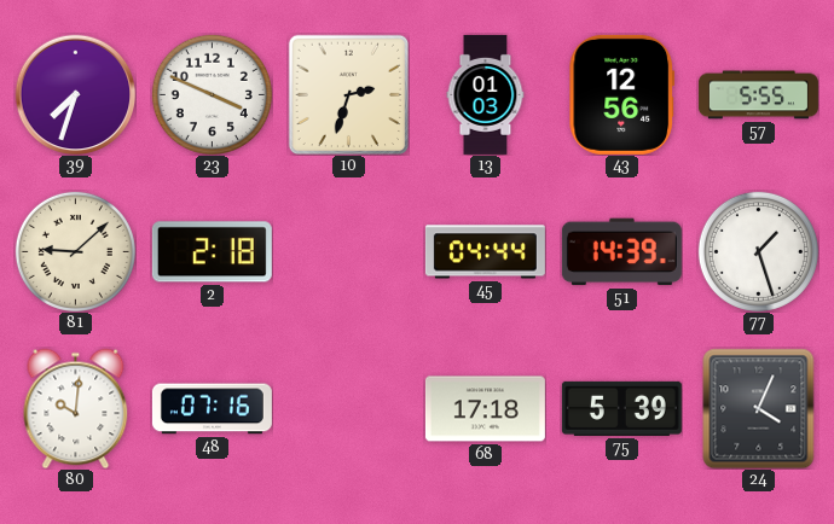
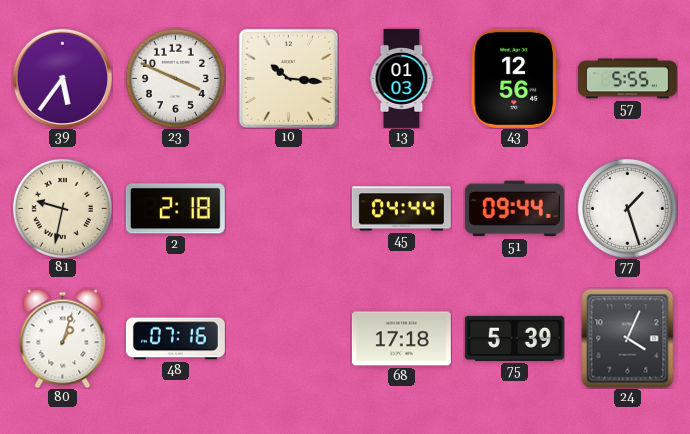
39: 7:33 -> 5:36 (62, 78)
10: 2:33 -> 10:16 (288, 78)
81: 9:08 -> 9:32 (62, 208)
51: 14:39 -> 09:44 (514, 209)
80: 10:01 -> 1:03 (63, 338)
